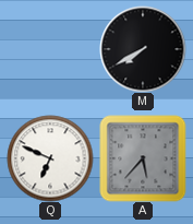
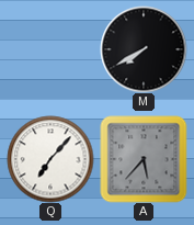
Q: 6:49 -> 7:07 (50, 159)
